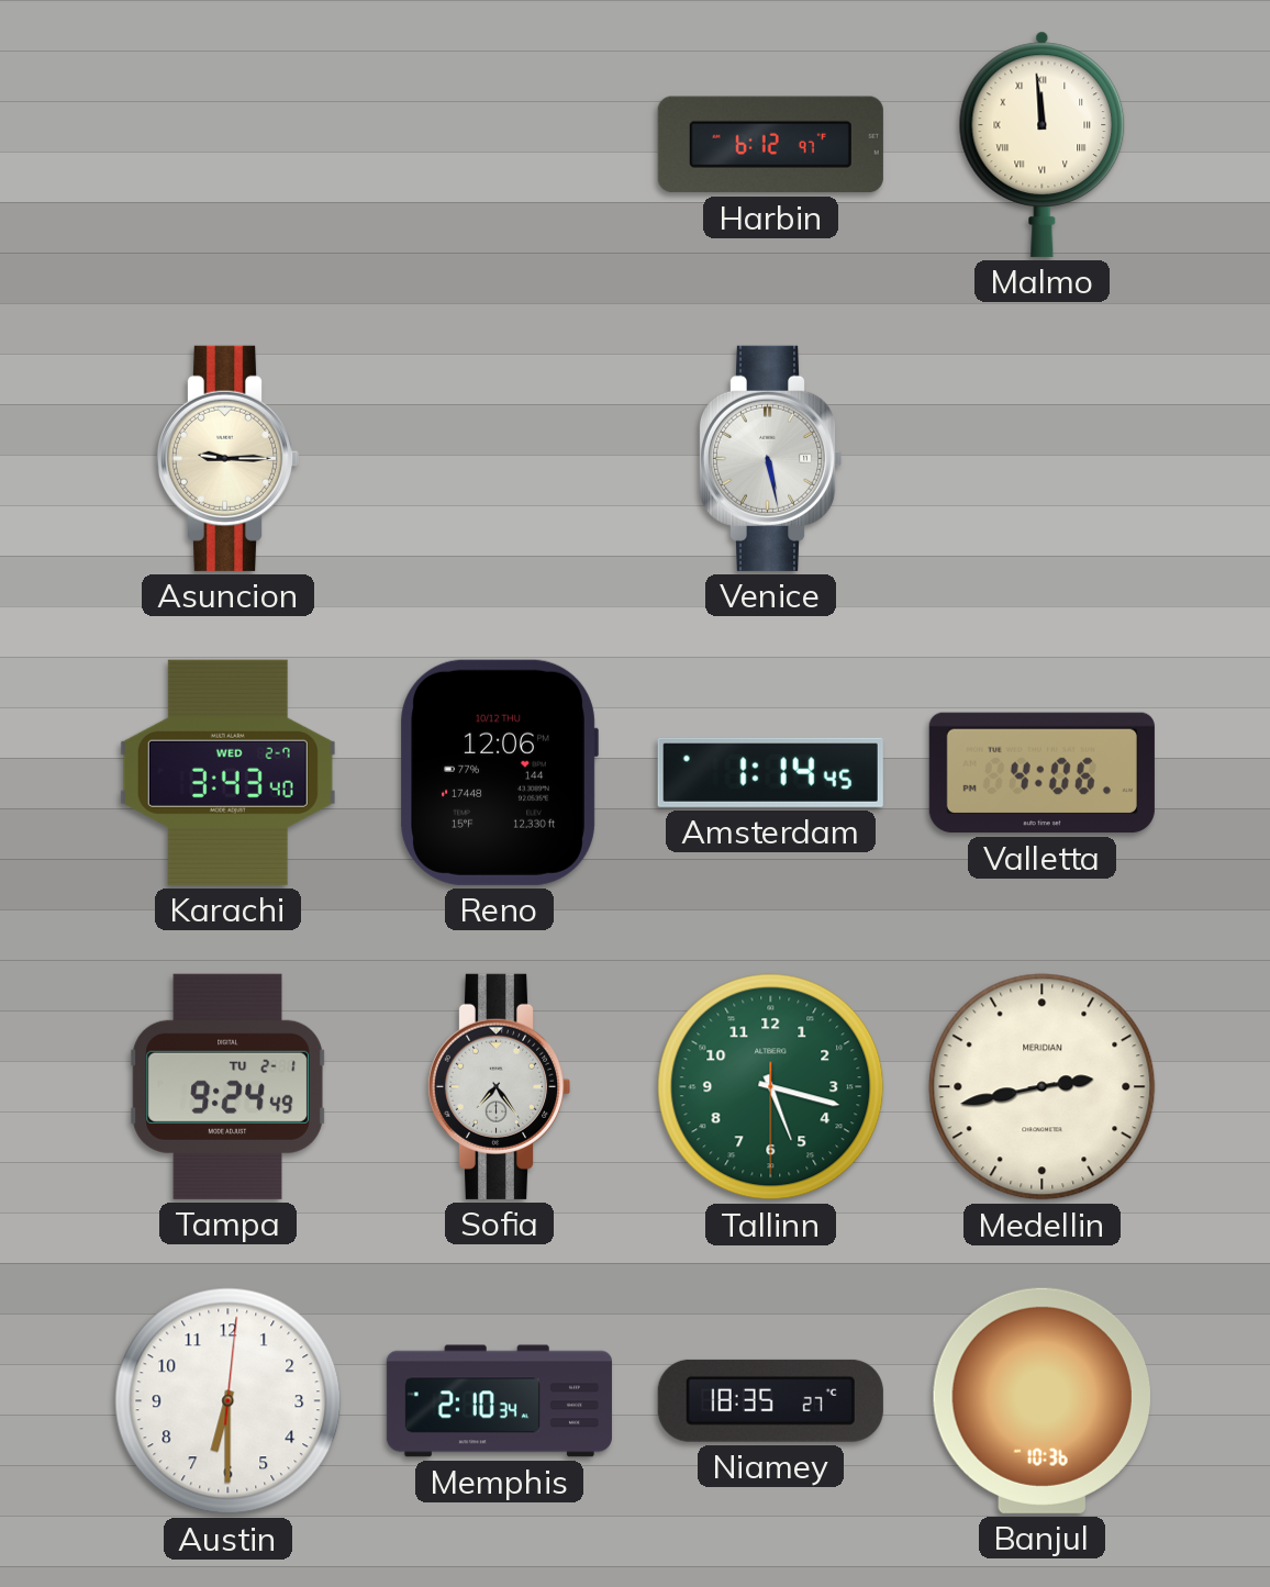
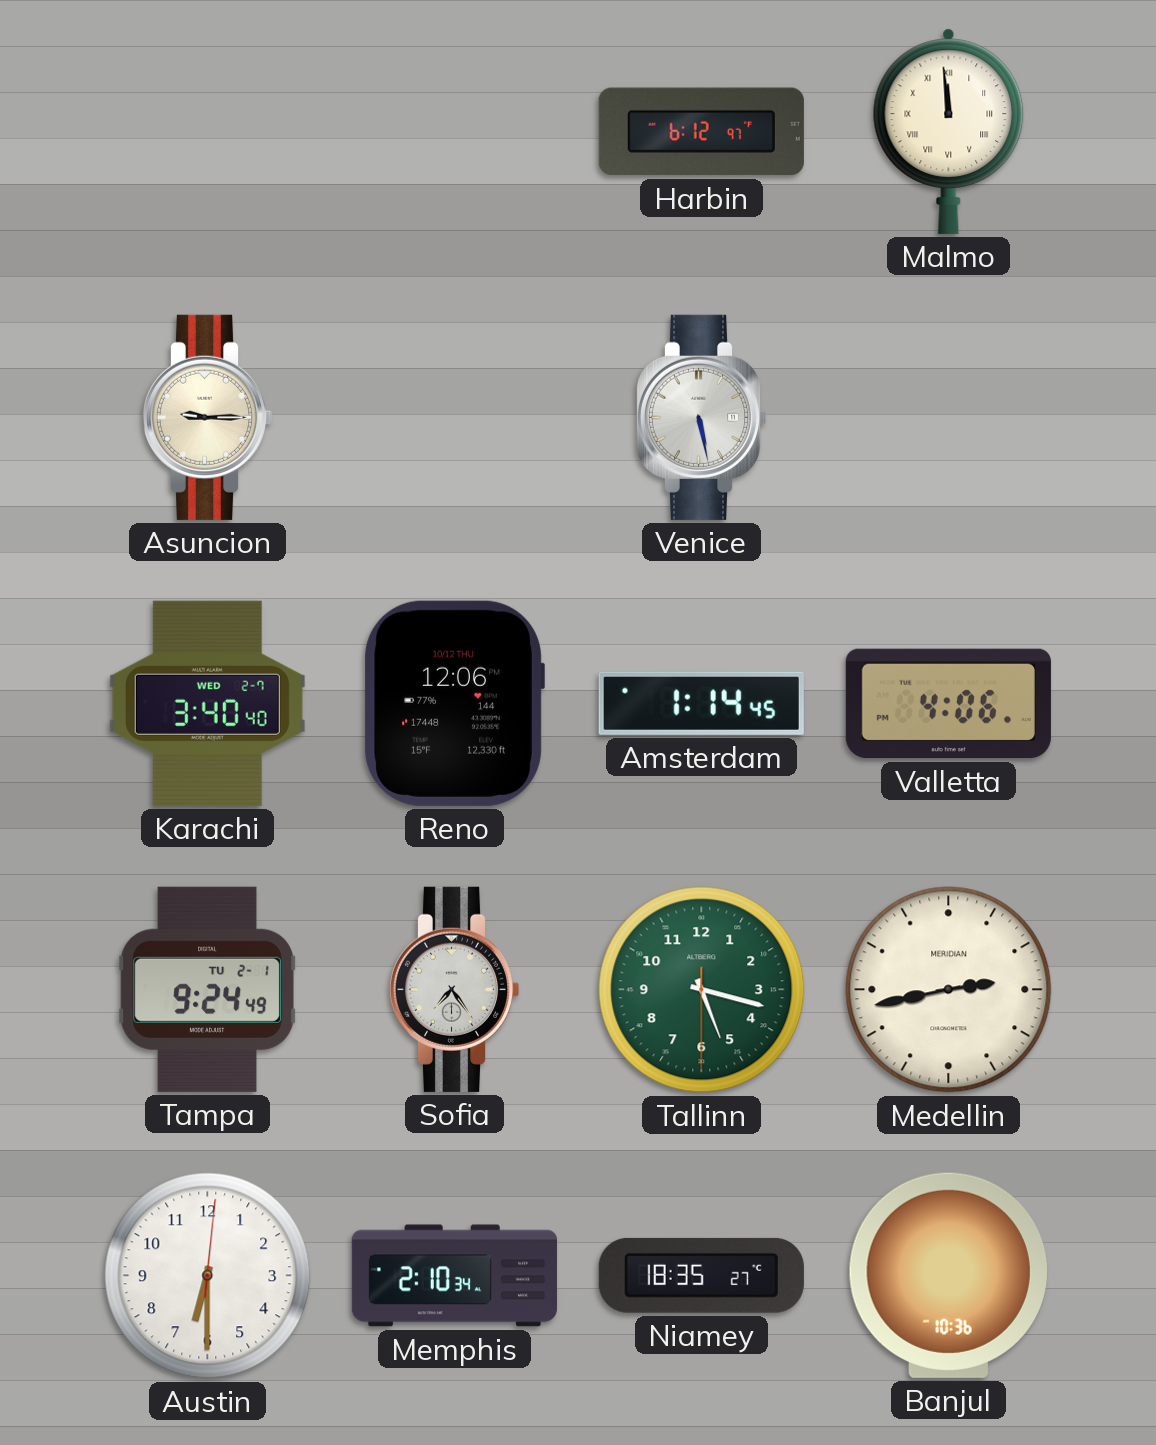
Karachi: 3:43 -> 3:40 (207, 703)
